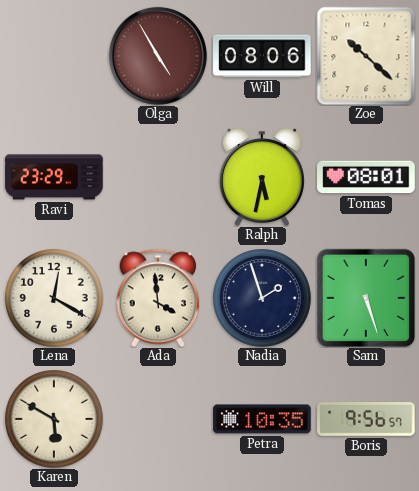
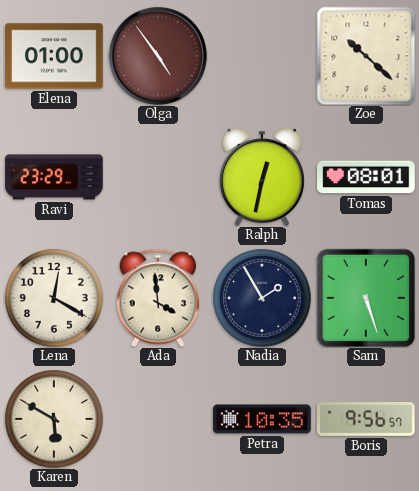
Elena: none -> 01:00 (54, 56)
Olga: 4:55 -> 4:54 (158, 56)
Will: 08:06 -> none (262, 56)
Ralph: 5:32 -> 12:32 (262, 177)
Nadia: 1:57 -> 1:55 (263, 299)
